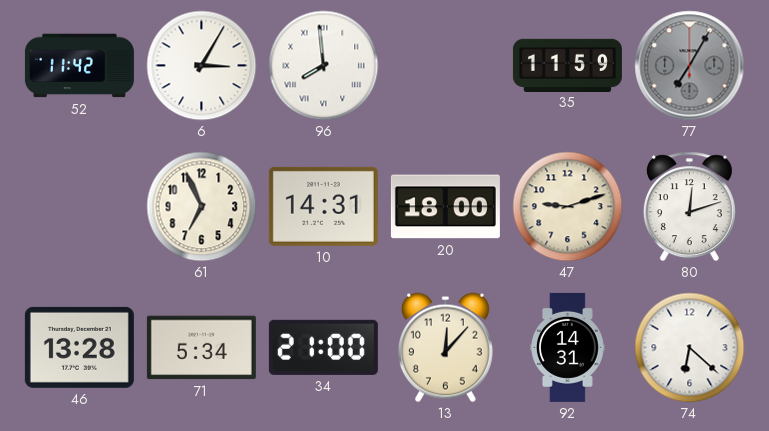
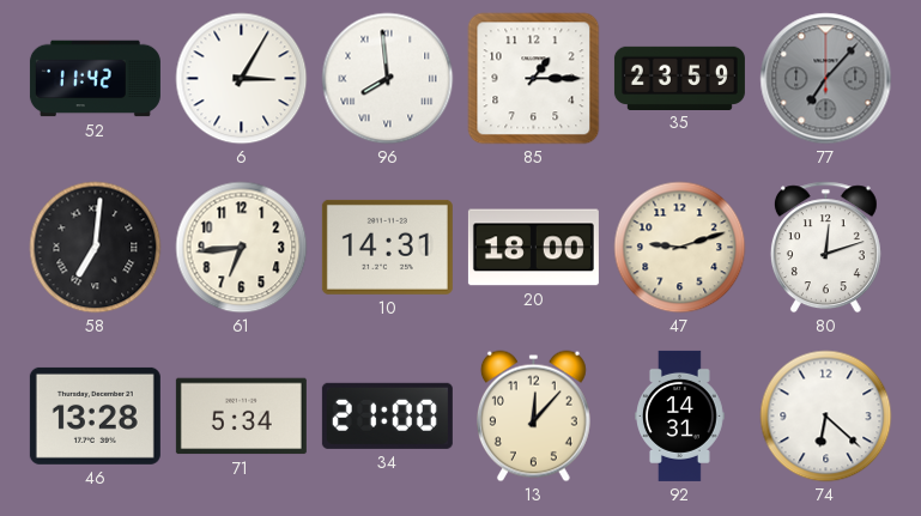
85: none -> 1:15 (534, 79)
35: 11:59 -> 23:59 (679, 78)
77: 7:05 -> 7:07 (826, 79)
58: none -> 7:01 (96, 248)
61: 6:56 -> 6:44 (242, 248)
